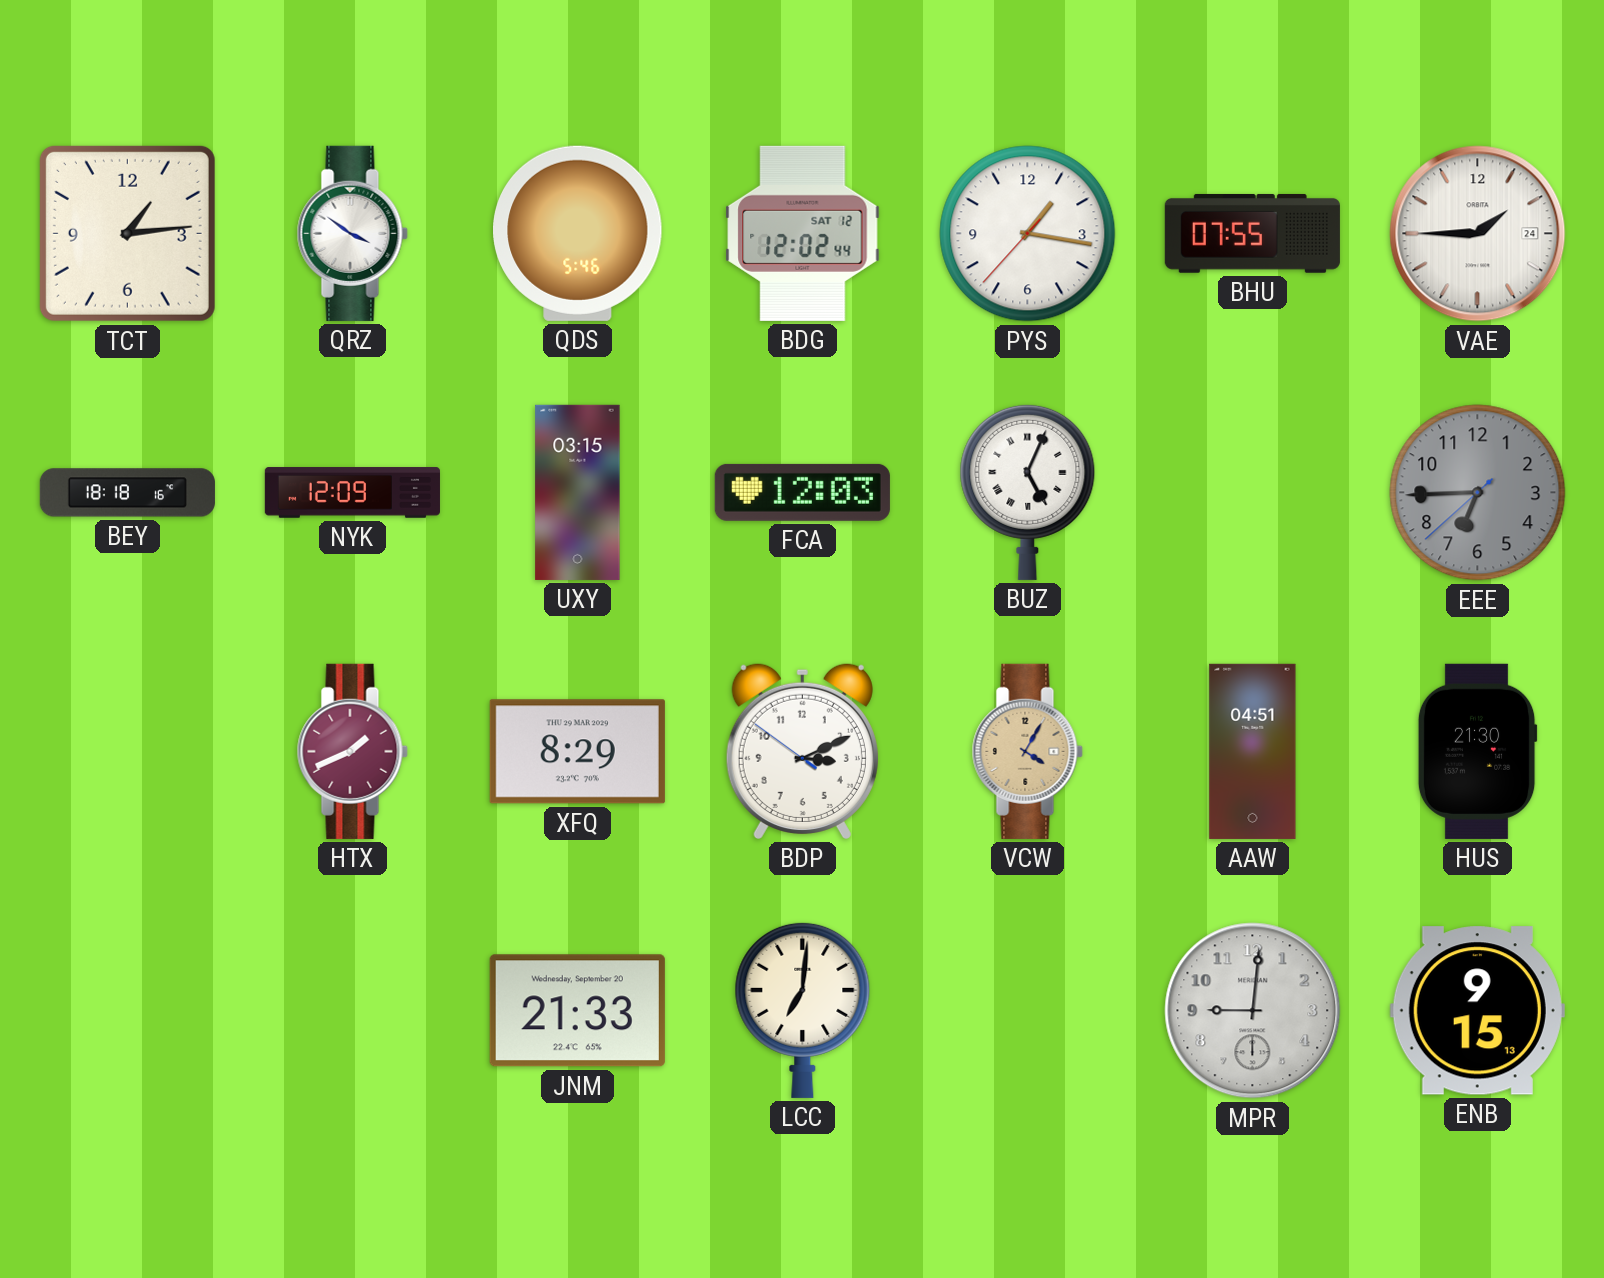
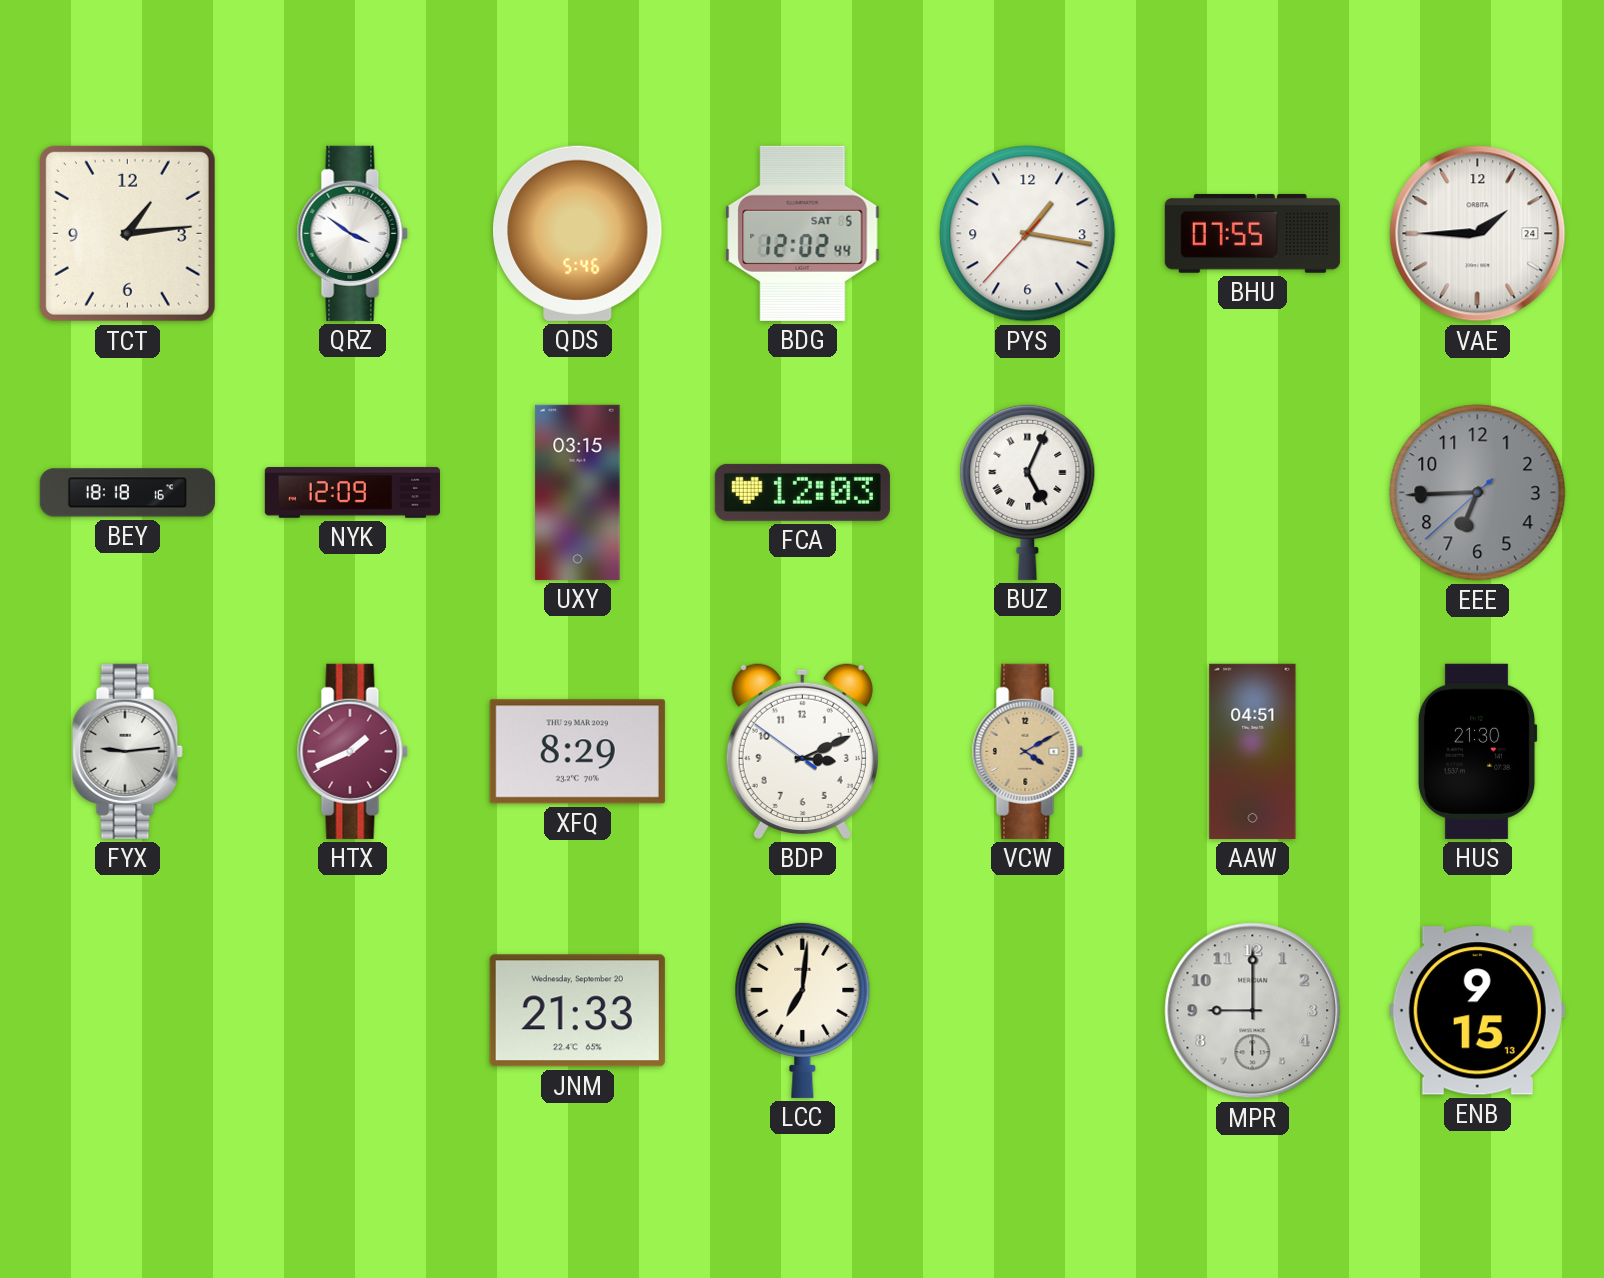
BDG date: SAT 12 -> SAT 5 (803, 233)
FYX: none -> 9:14 (127, 751)
VCW: 4:05 -> 4:10 (1027, 751)
MPR: 9:01 -> 9:00 (1253, 1011)
